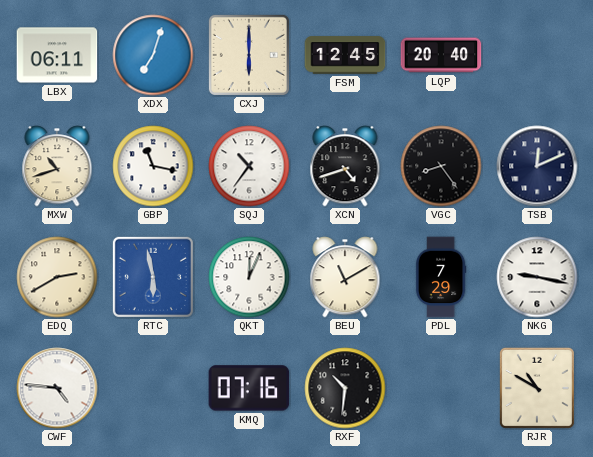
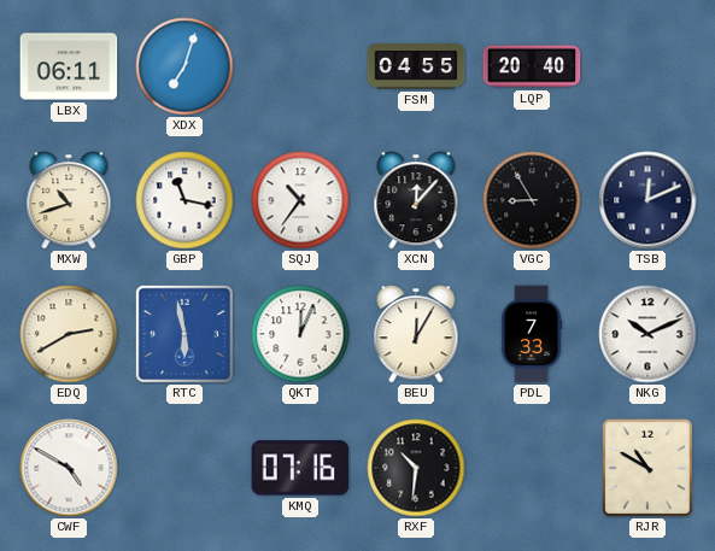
CXJ: 6:00 -> none (249, 55)
FSM: 12:45 -> 04:55 (416, 66)
XCN: 4:42 -> 12:07 (416, 200)
VGC: 8:24 -> 8:55 (532, 200)
BEU: 11:10 -> 12:05 (416, 334)
PDL: 7:29 -> 7:33 (532, 334)
NKG: 9:17 -> 10:11 (647, 334)
CWF: 4:46 -> 4:50 (69, 468)
